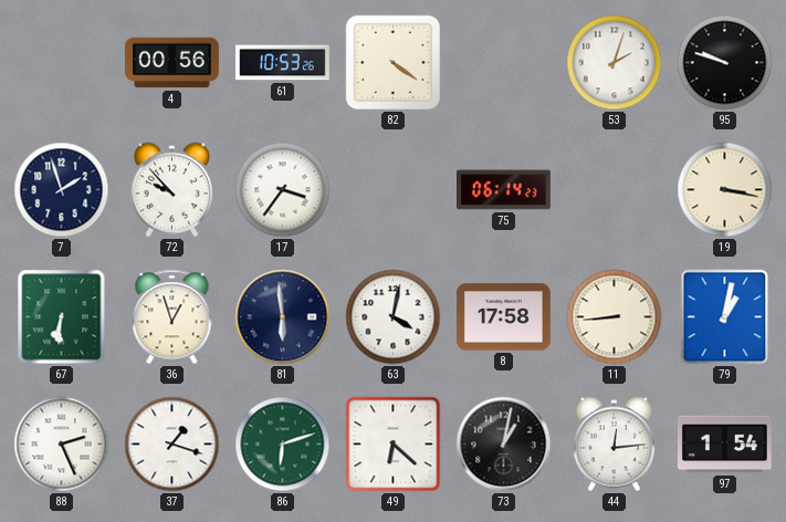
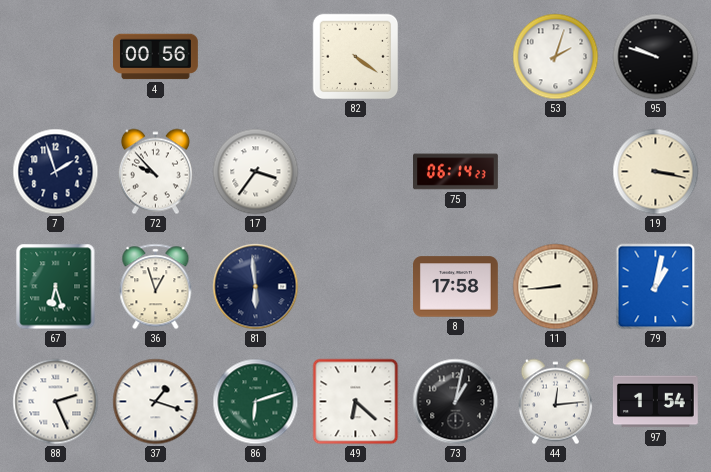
61: 10:53 -> none (283, 63)
67: 6:31 -> 6:27 (56, 287)
63: 4:02 -> none (394, 317)
